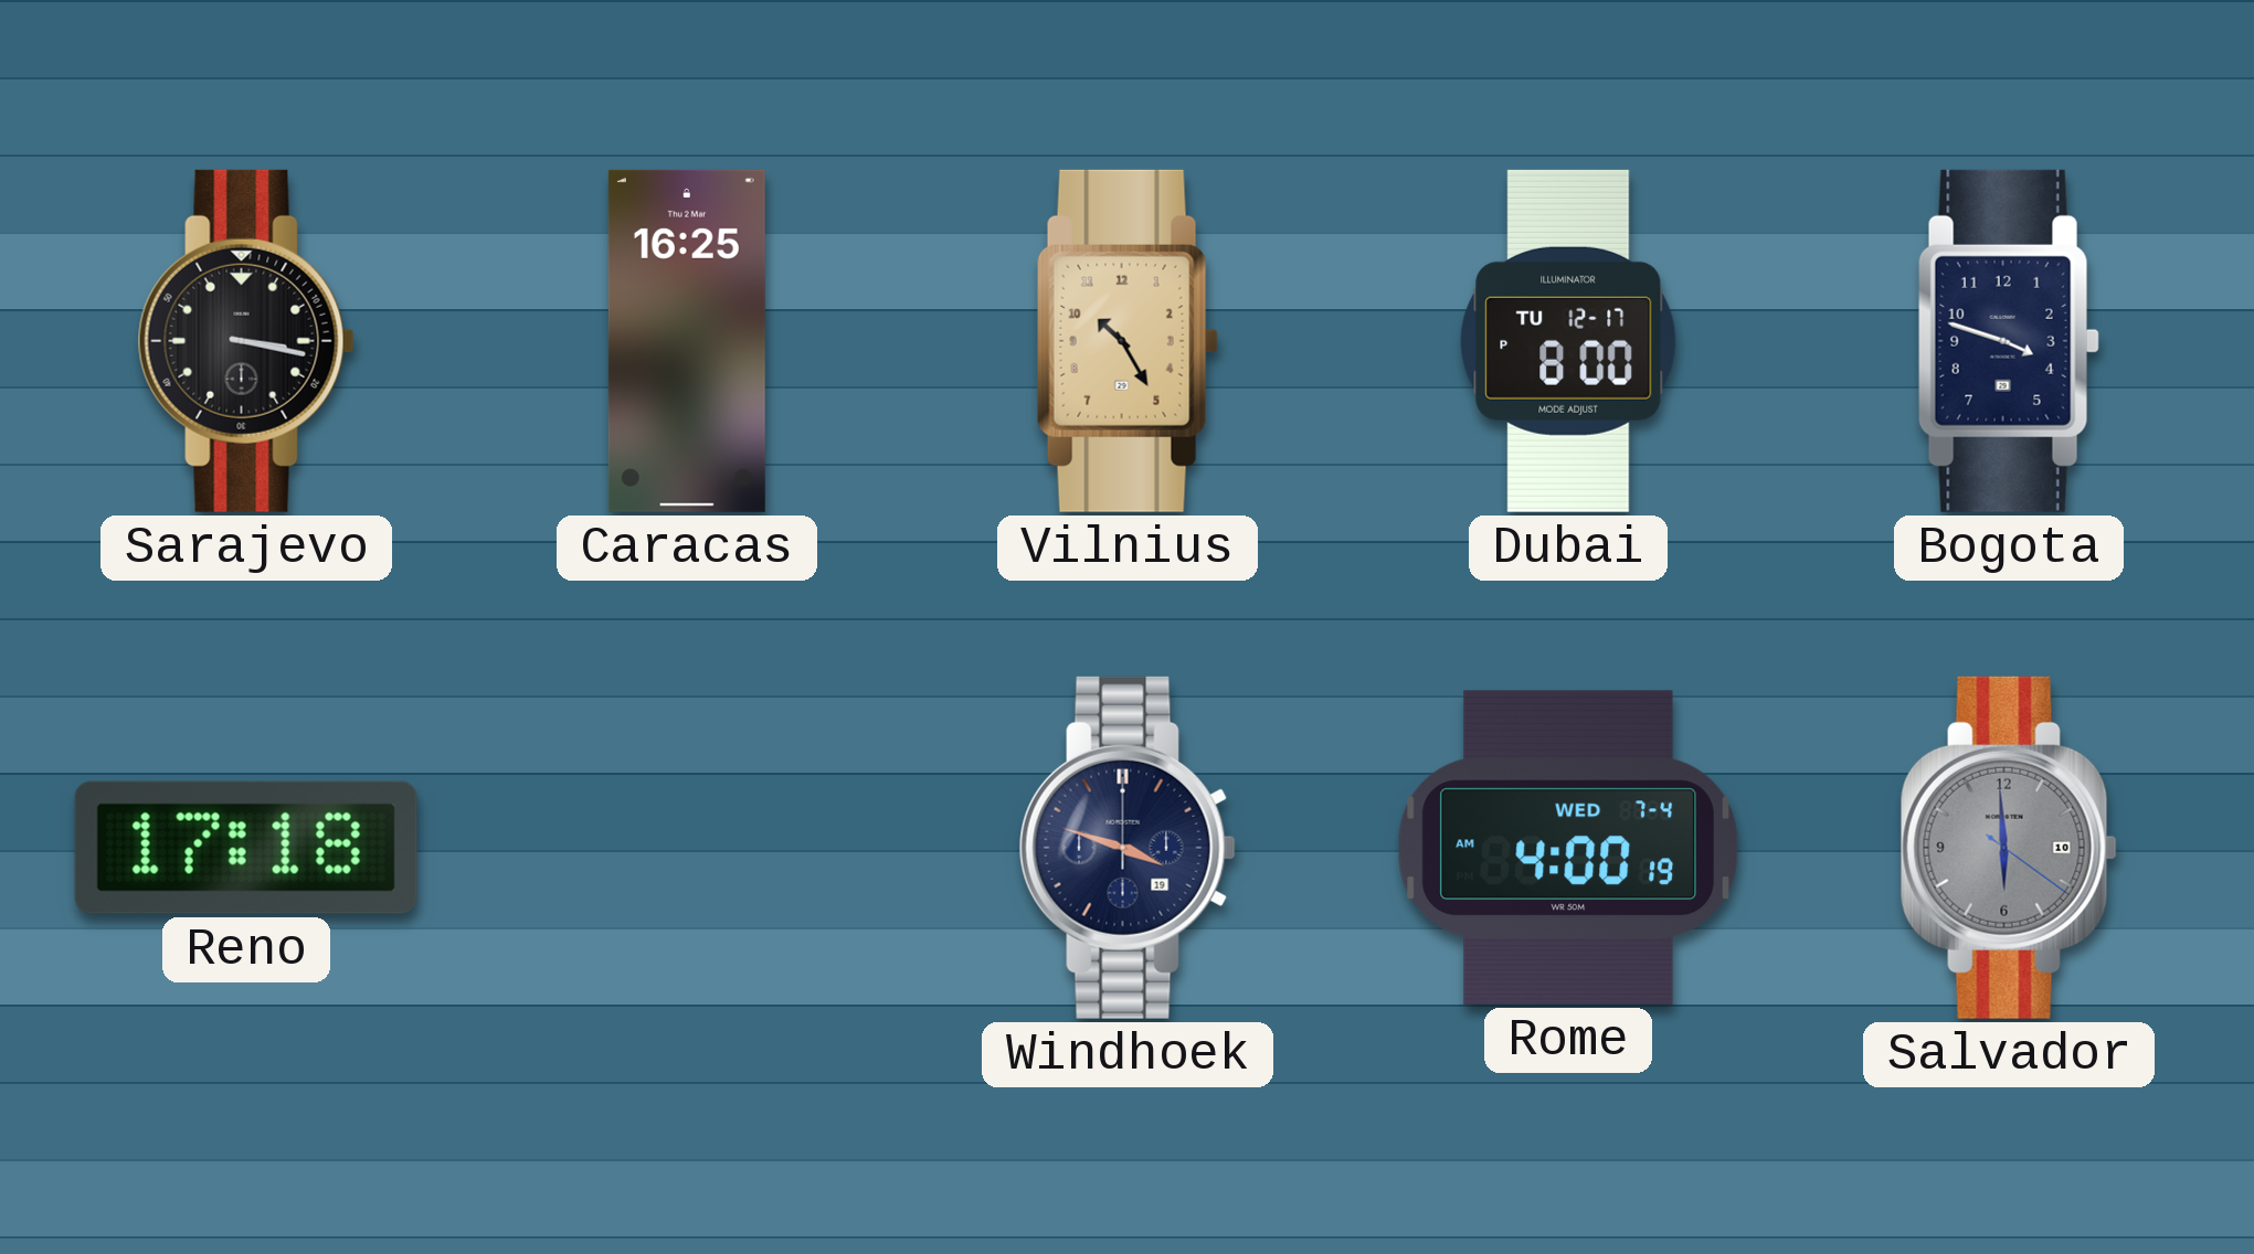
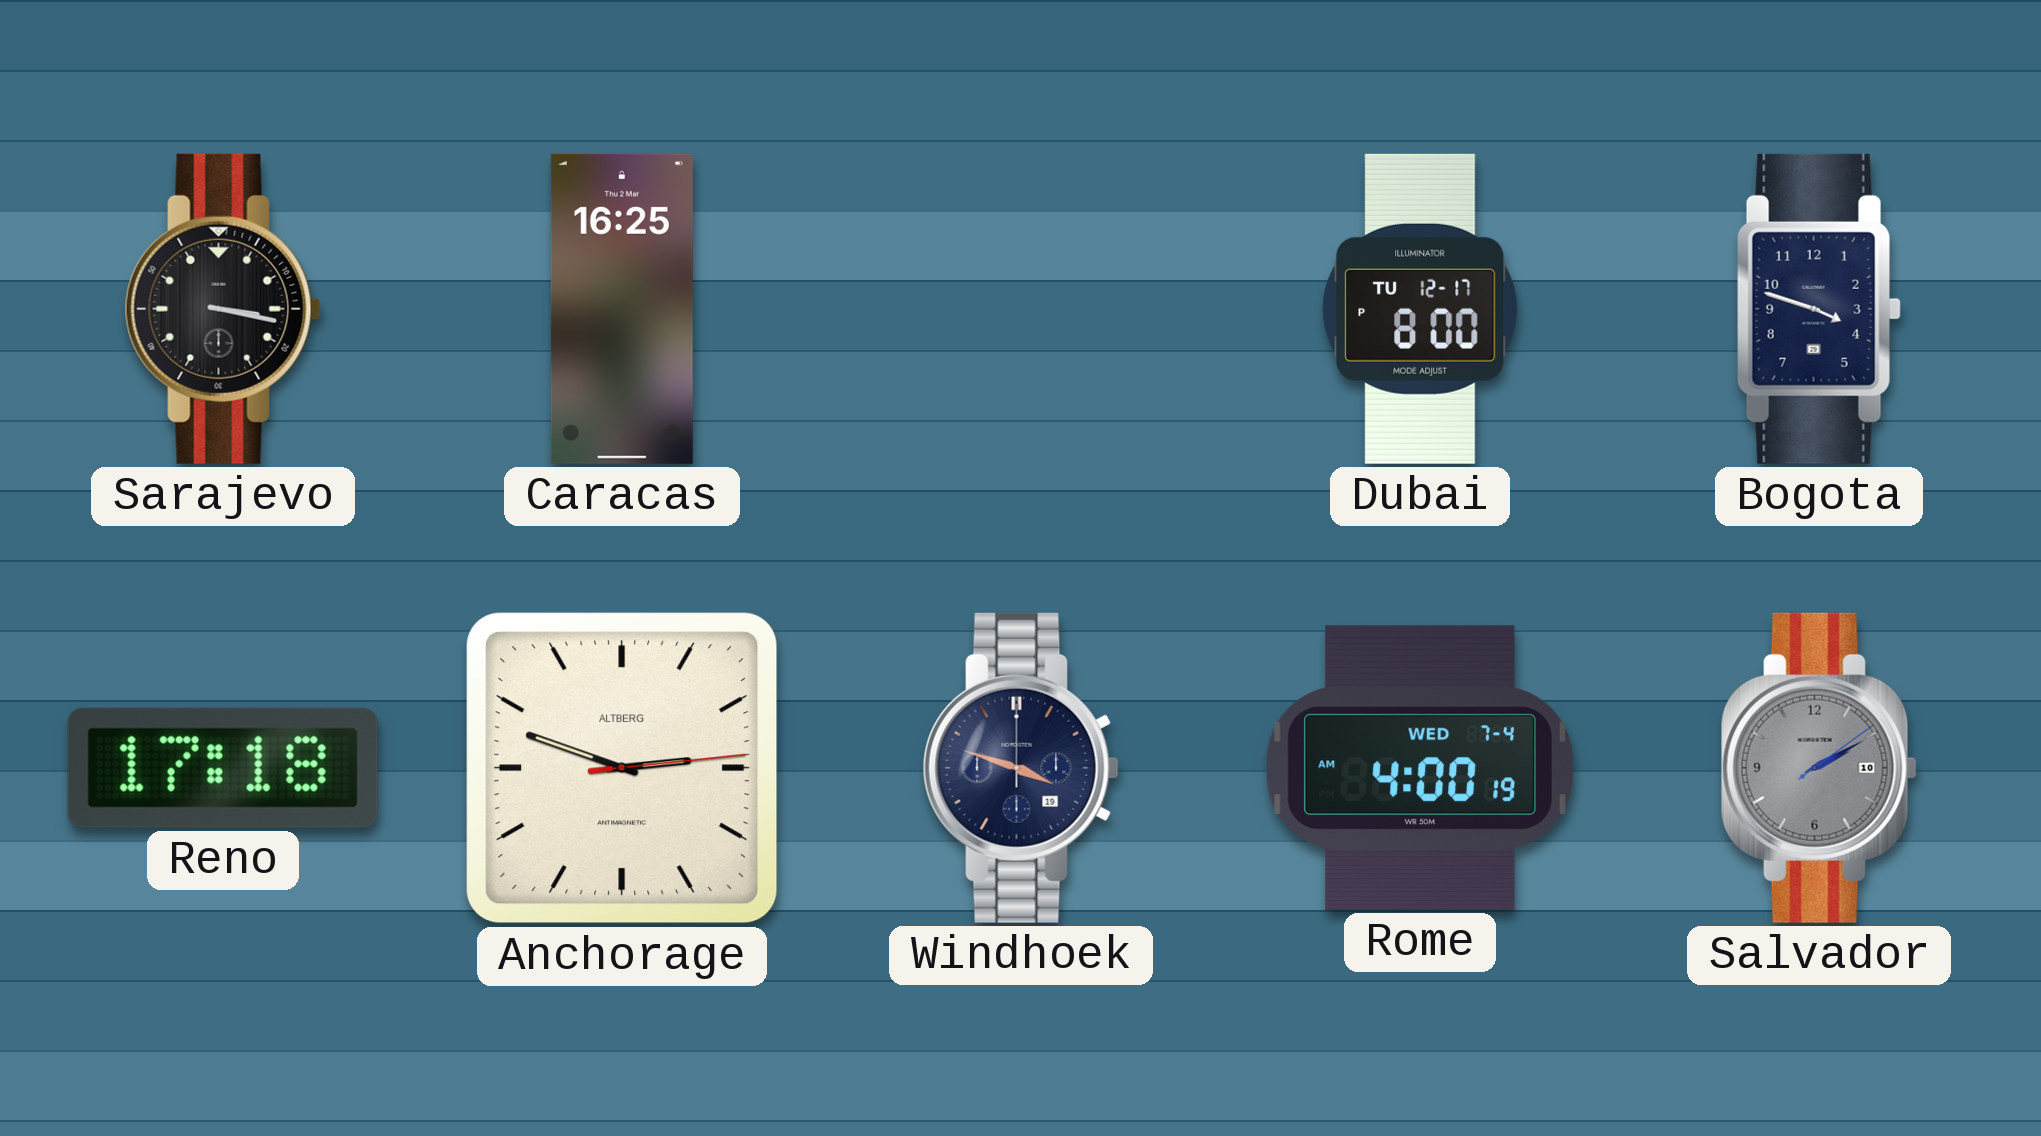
Vilnius: 10:25 -> none (1128, 341)
Anchorage: none -> 2:48 (622, 768)
Salvador: 5:59 -> 2:10 (1819, 768)
